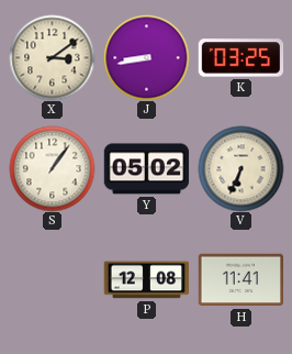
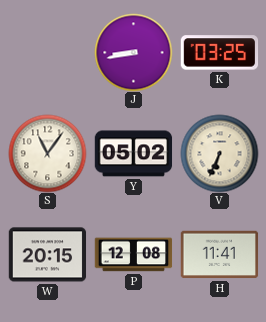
X: 3:09 -> none (52, 57)
S: 1:06 -> 11:06 (47, 153)
W: none -> 20:15 (47, 255)
